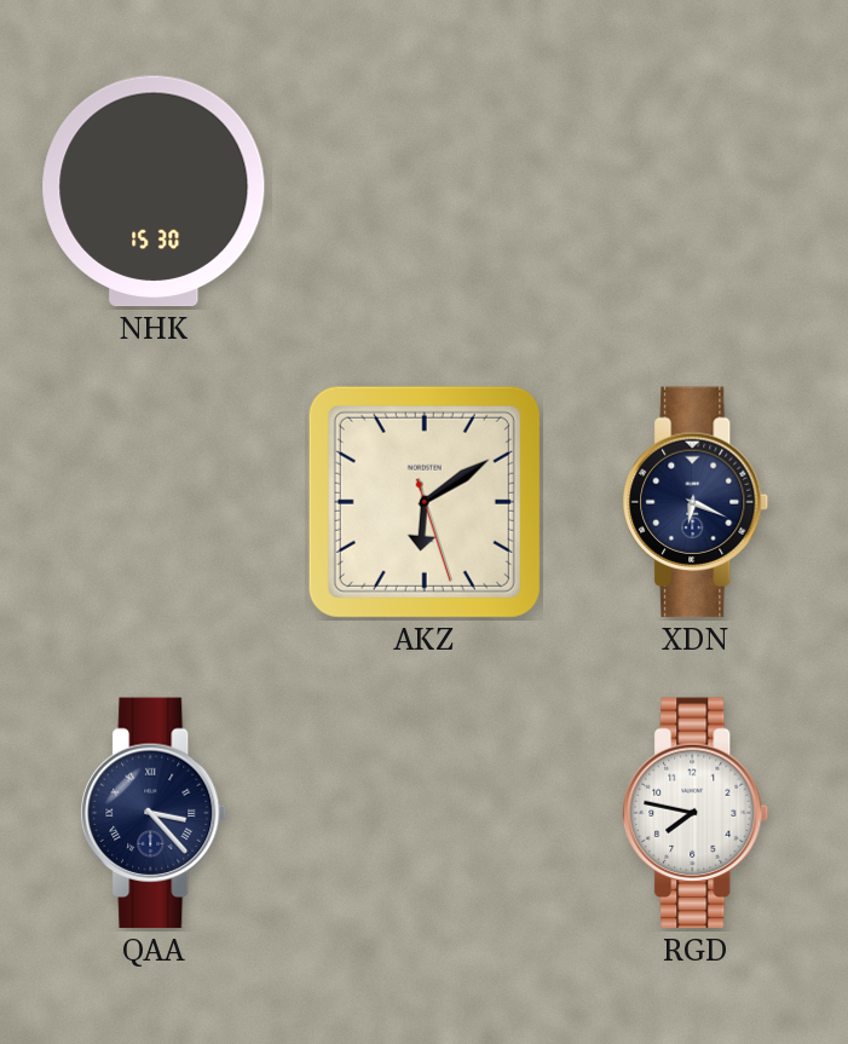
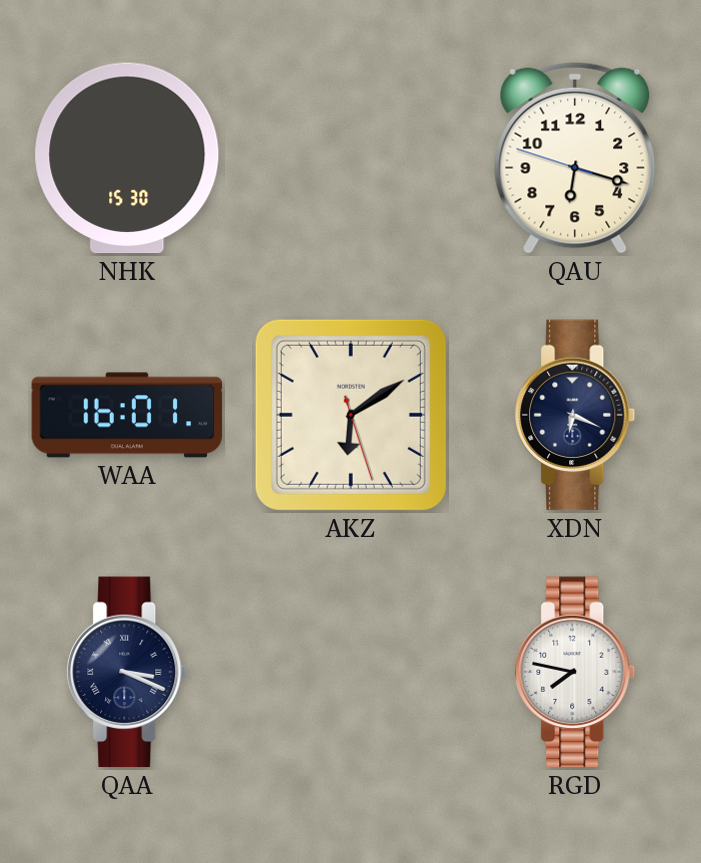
QAU: none -> 6:17 (575, 158)
WAA: none -> 16:01 (127, 415)
QAA: 3:23 -> 3:19 (127, 672)
